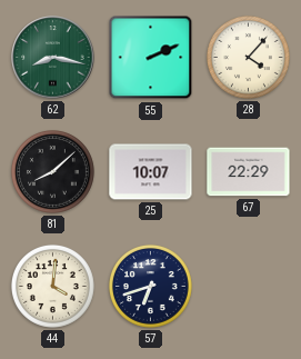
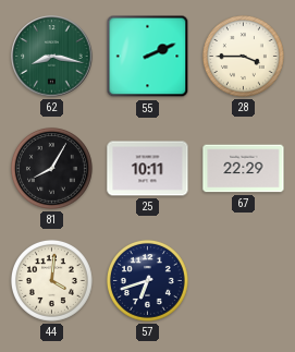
28: 4:07 -> 3:45 (243, 56)
81: 8:08 -> 8:05 (51, 168)
25: 10:07 -> 10:11 (148, 169)
